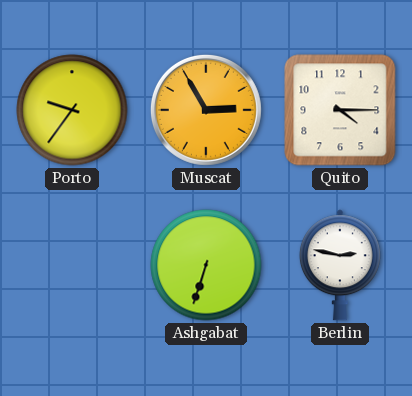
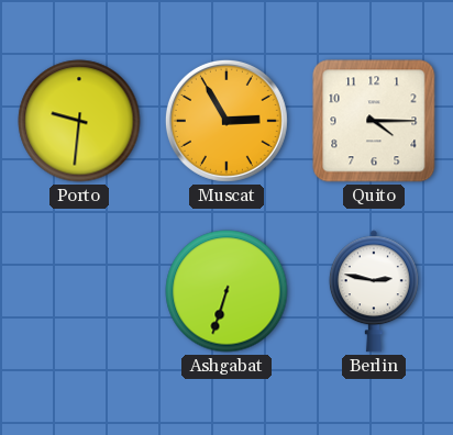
Porto: 9:36 -> 9:31 (79, 121)
